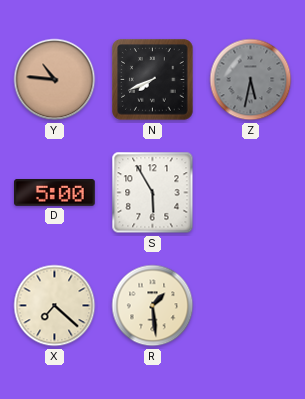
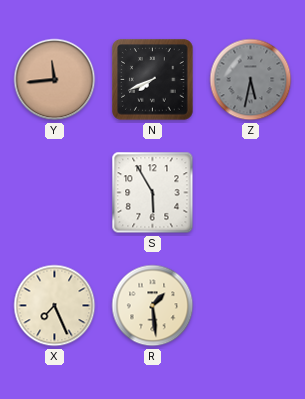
Y: 10:46 -> 11:44 (55, 80)
D: 5:00 -> none (55, 193)
X: 7:22 -> 7:26 (55, 306)
